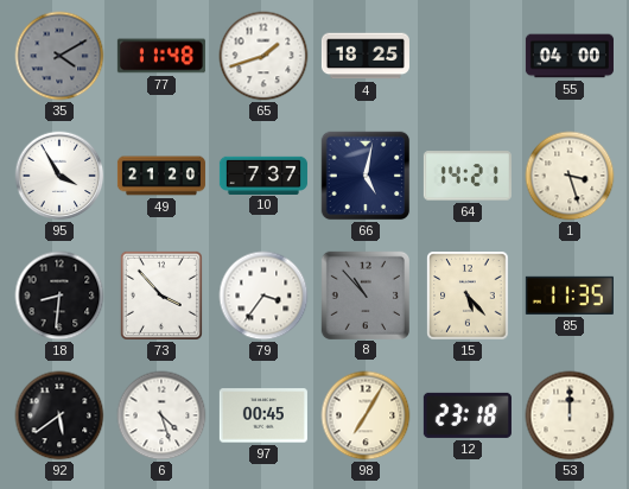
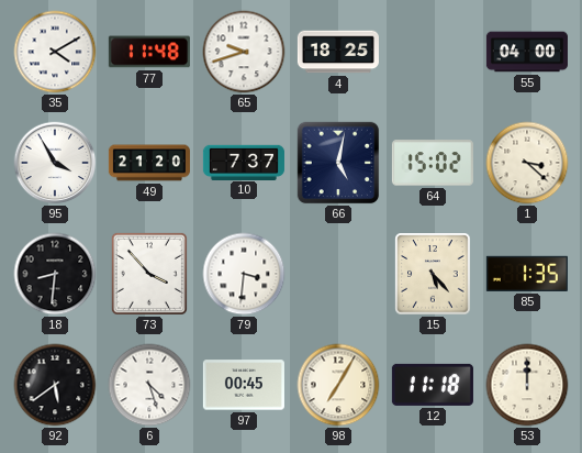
35 dial: grey -> white (55, 52)
65: 1:42 -> 9:42 (244, 52)
64: 14:21 -> 15:02 (433, 163)
1: 3:27 -> 3:22 (527, 163)
79: 3:36 -> 3:31 (244, 274)
8: 10:53 -> none (364, 294)
85: 11:35 -> 1:35 (527, 274)
12: 23:18 -> 11:18 (433, 385)
